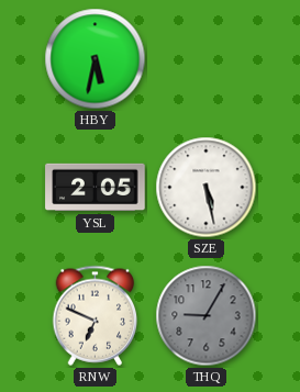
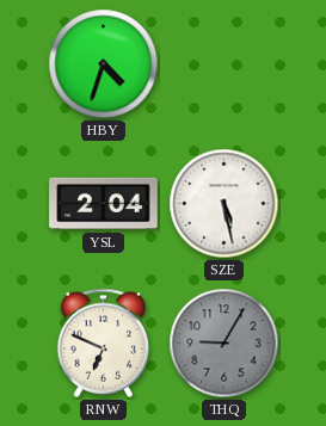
HBY: 5:32 -> 4:33 (104, 64)
YSL: 2:05 -> 2:04 (104, 204)
